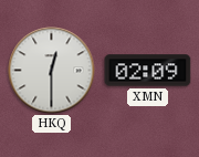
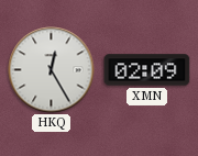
HKQ: 12:30 -> 12:25 (52, 70)
